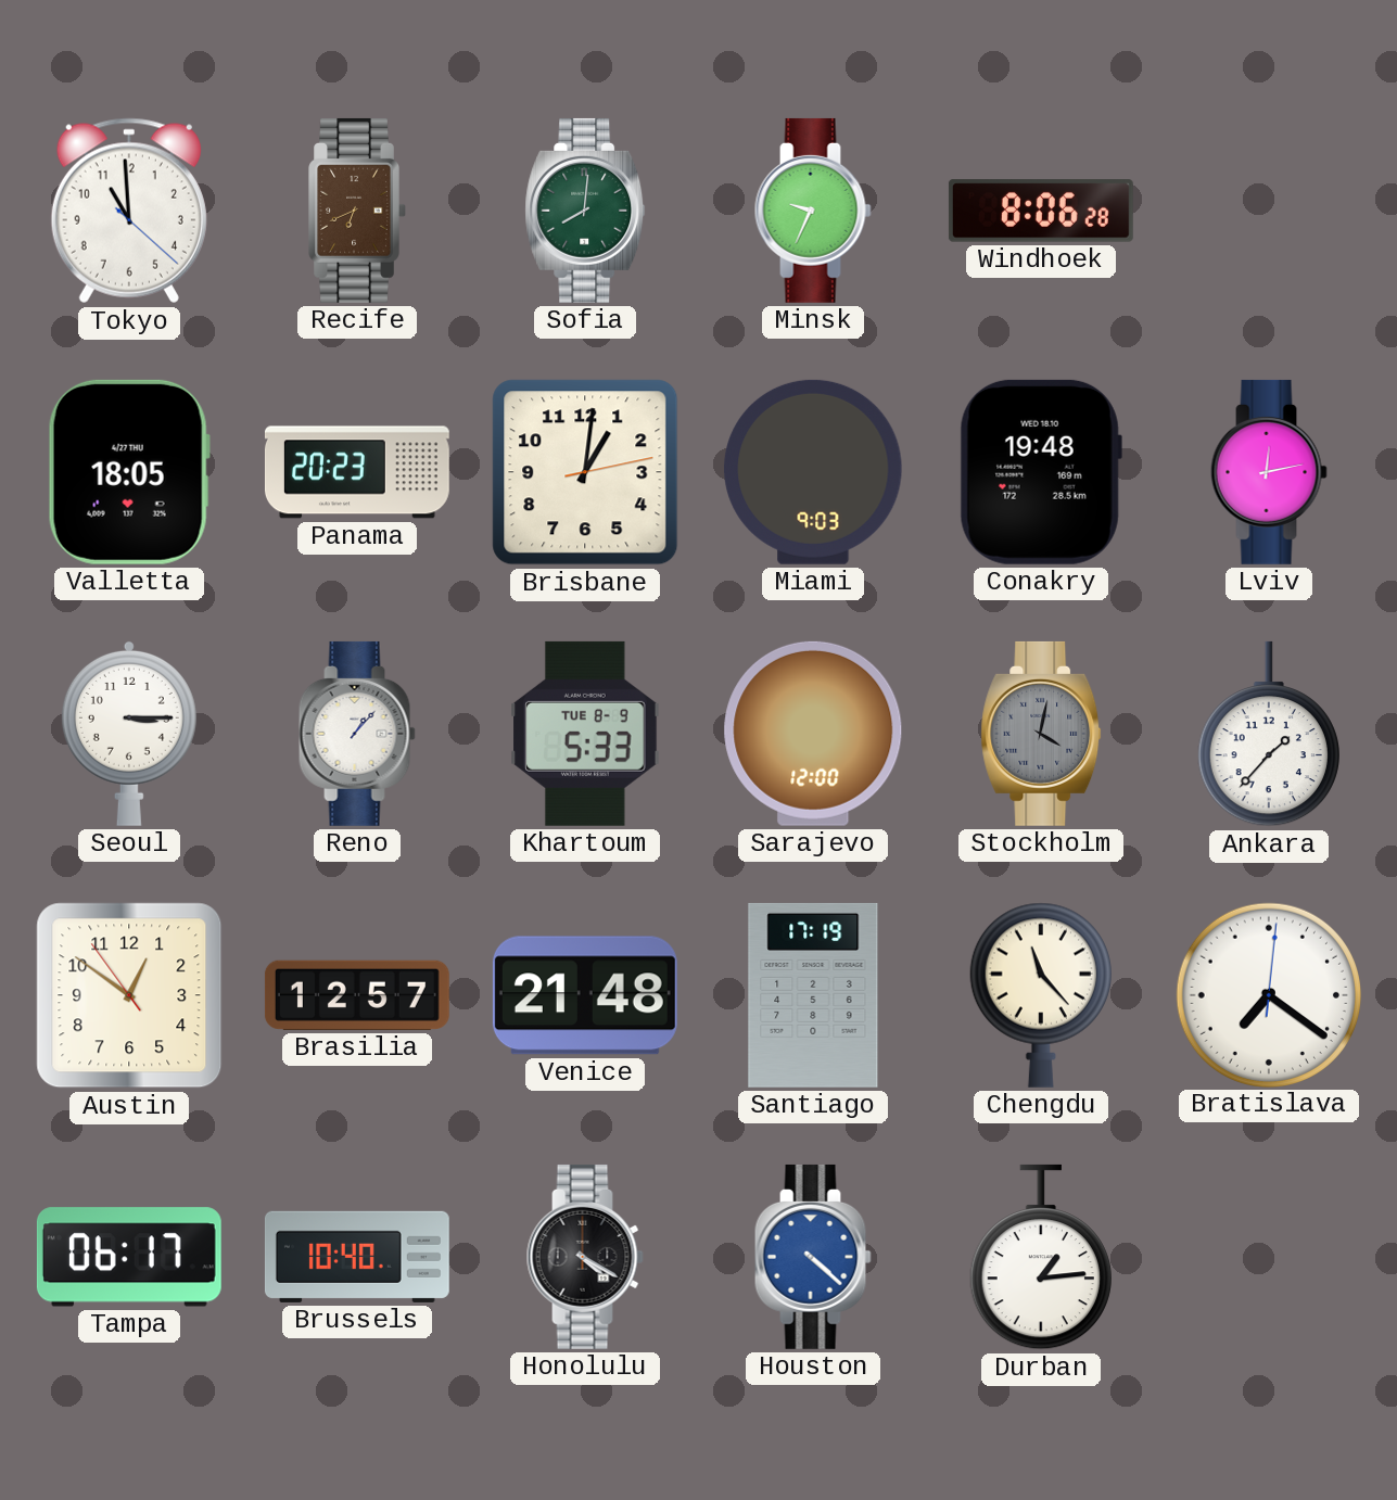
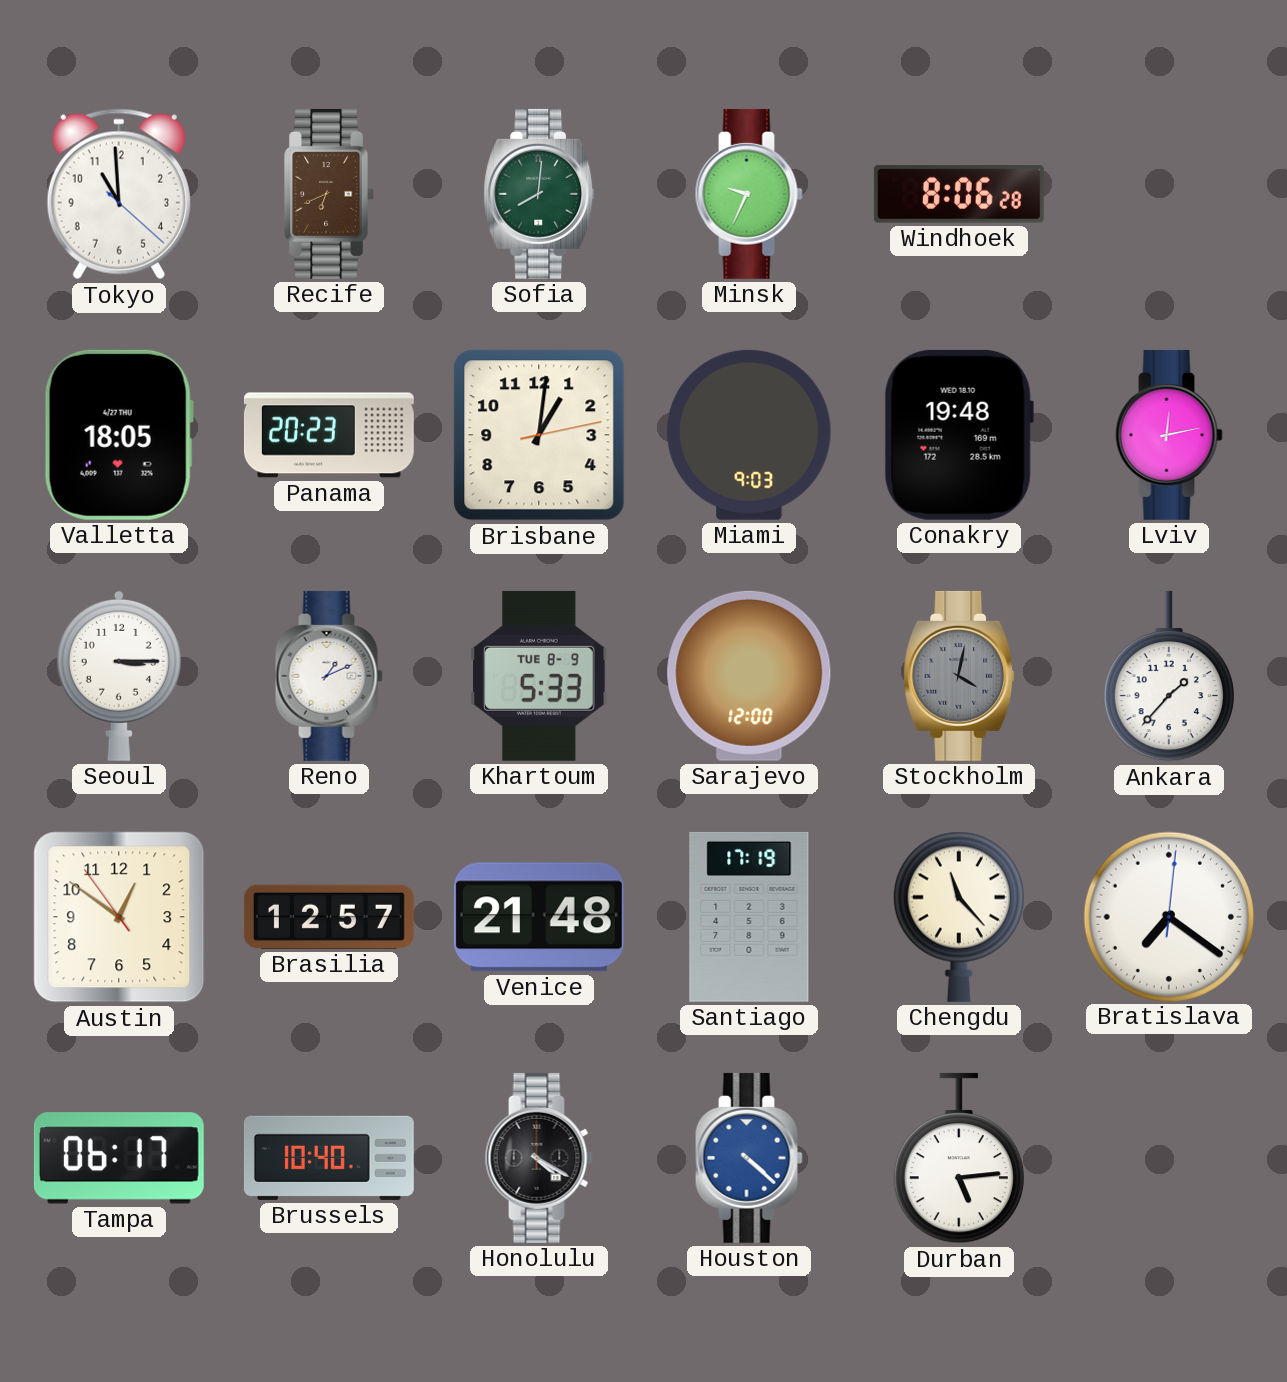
Reno: 1:07 -> 1:11 (329, 676)
Durban: 1:14 -> 5:14 (959, 1158)
